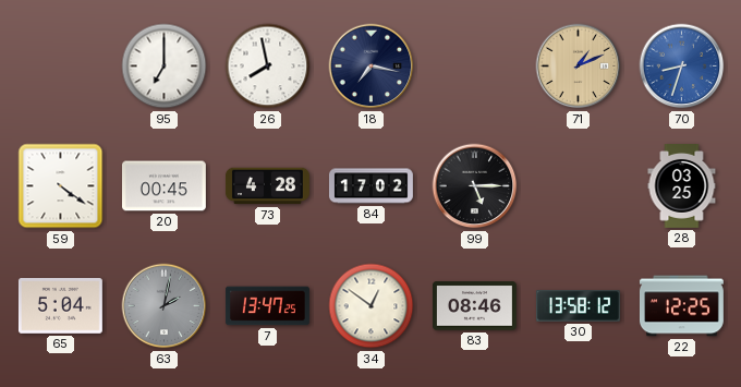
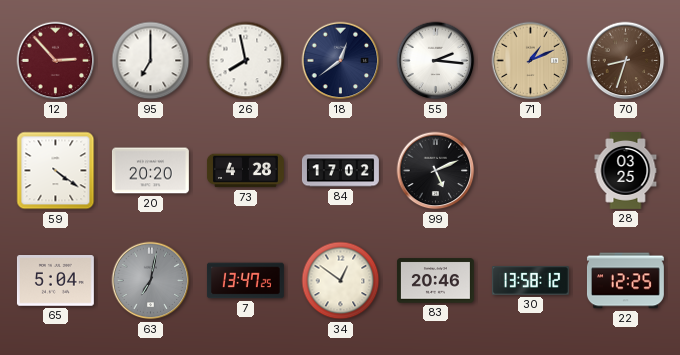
12: none -> 2:53 (56, 61)
18: 7:17 -> 12:39 (341, 61)
55: none -> 2:16 (436, 61)
70 dial: blue -> brown (626, 61)
20: 00:45 -> 20:20 (150, 171)
99: 5:15 -> 5:11 (436, 171)
63: 2:02 -> 7:02 (151, 281)
83: 08:46 -> 20:46 (435, 281)
